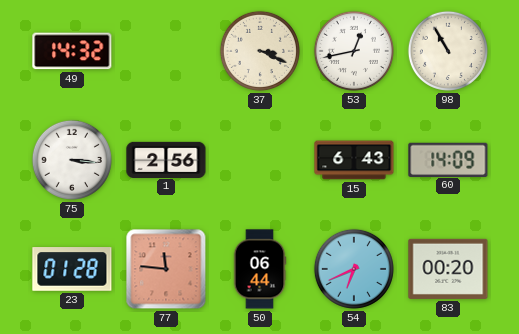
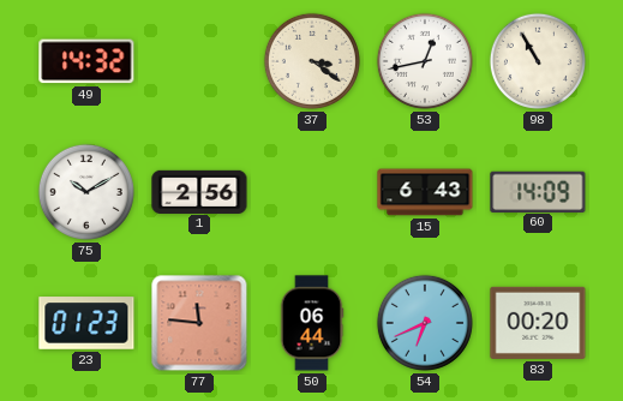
37: 3:19 -> 3:21 (312, 61)
75: 3:16 -> 10:10 (86, 192)
23: 01:28 -> 01:23 (86, 323)
